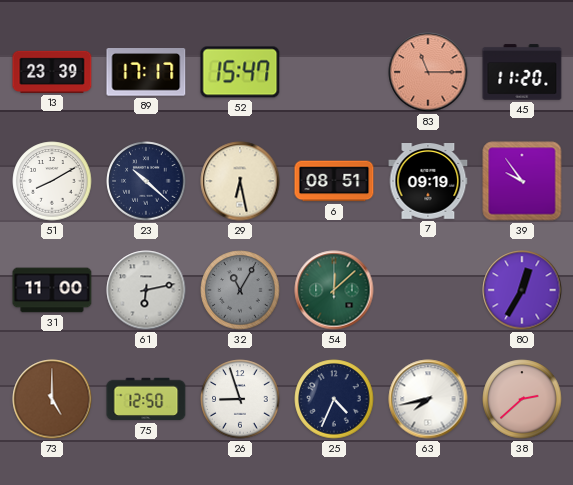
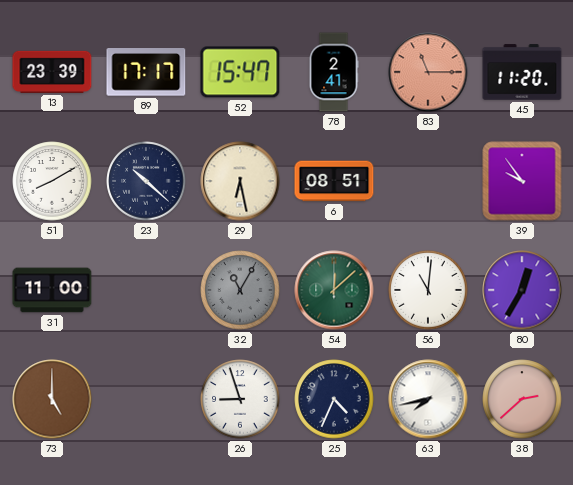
78: none -> 2:41 (334, 72)
7: 09:19 -> none (428, 182)
61: 6:13 -> none (146, 290)
56: none -> 11:01 (428, 290)
75: 12:50 -> none (146, 399)
